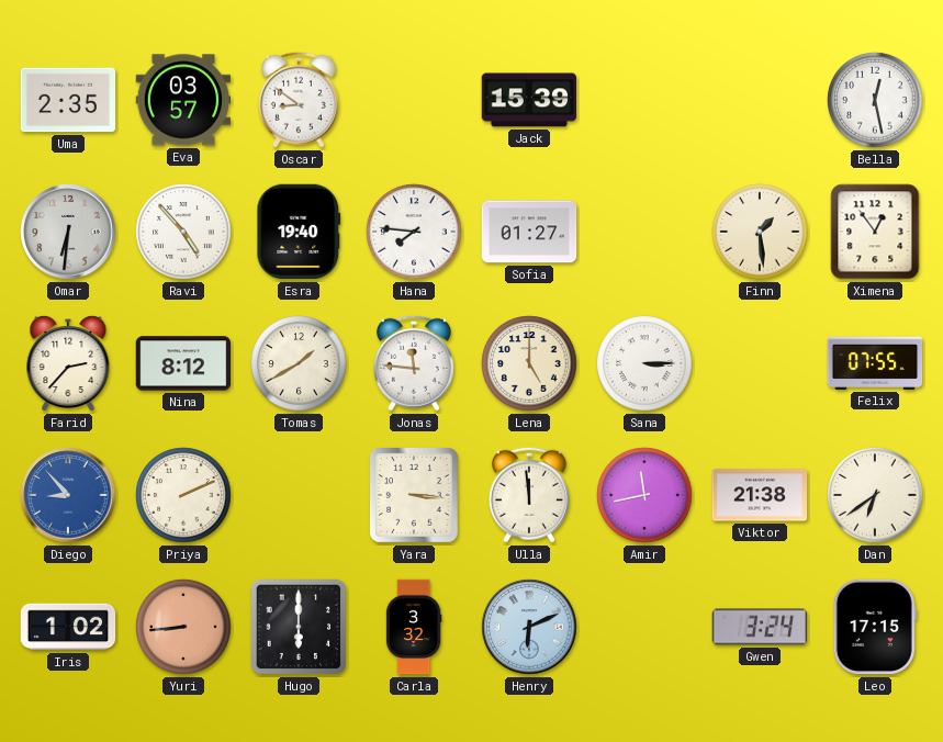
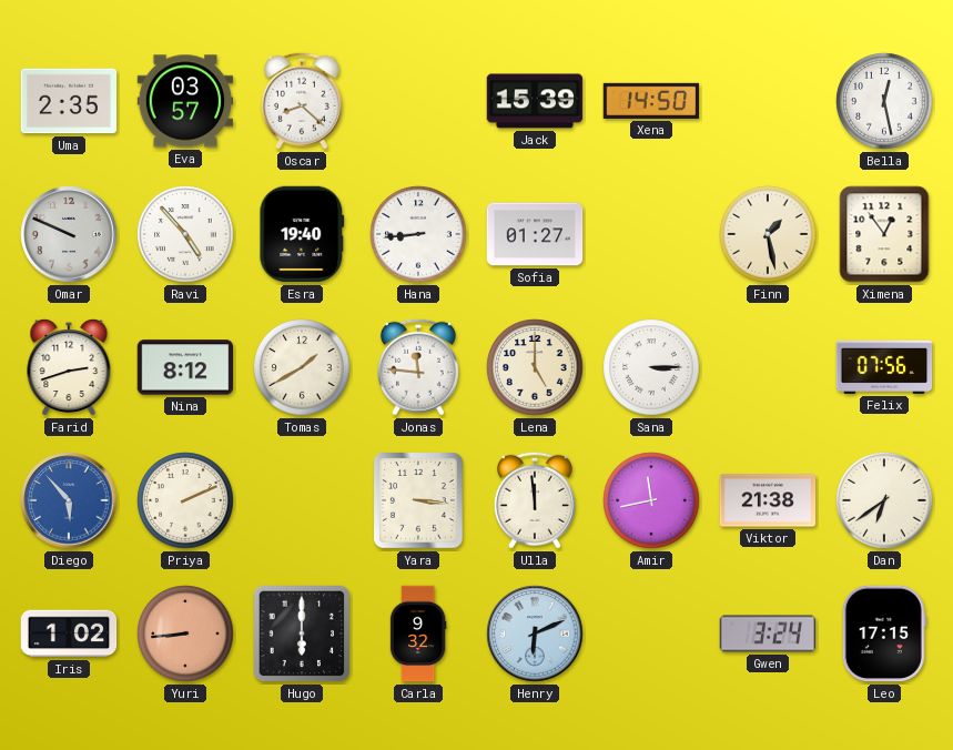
Oscar: 8:51 -> 8:22 (302, 101)
Xena: none -> 14:50 (651, 101)
Omar: 6:31 -> 9:49 (69, 234)
Hana: 7:46 -> 8:44 (418, 234)
Finn: 1:29 -> 1:28 (768, 234)
Farid: 2:37 -> 2:42 (69, 367)
Felix: 07:55 -> 07:56 (884, 367)
Diego: 8:53 -> 5:53 (69, 500)
Carla: 3:32 -> 9:32 (418, 634)
